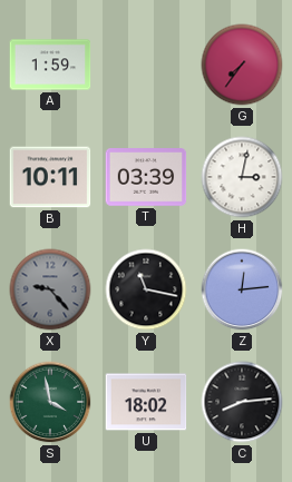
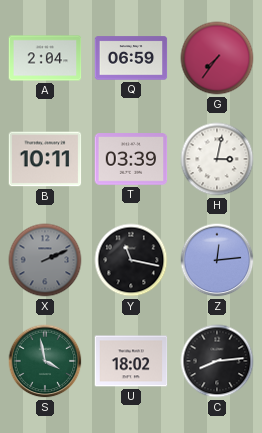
A: 1:59 -> 2:04 (45, 58)
Q: none -> 06:59 (131, 58)
X: 9:23 -> 2:11 (45, 260)
